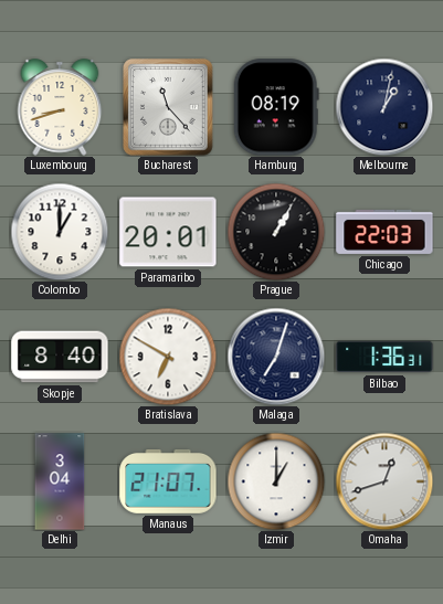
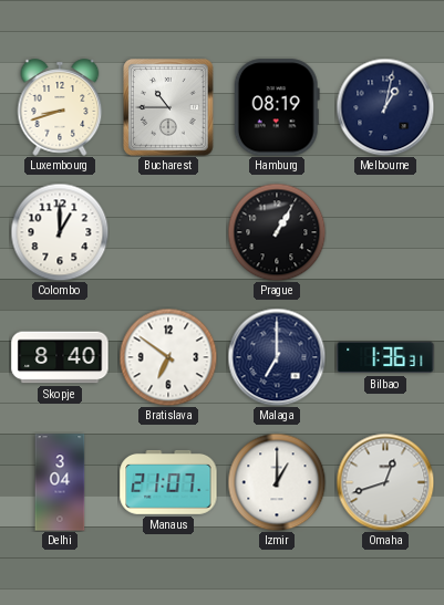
Bucharest: 11:23 -> 10:45 (169, 108)
Paramaribo: 20:01 -> none (168, 232)
Chicago: 22:03 -> none (384, 232)
Bratislava: 6:50 -> 6:51 (168, 357)
Malaga: 7:03 -> 7:00 (277, 357)
